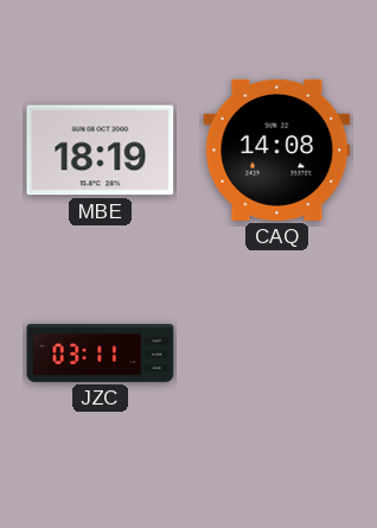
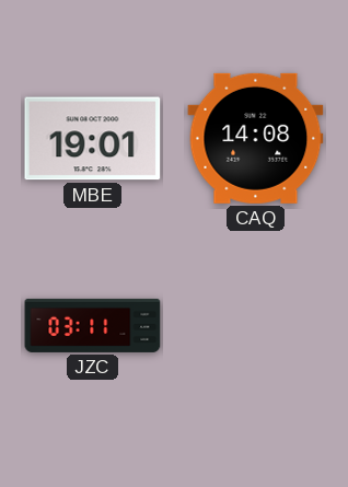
MBE: 18:19 -> 19:01 (93, 139)
